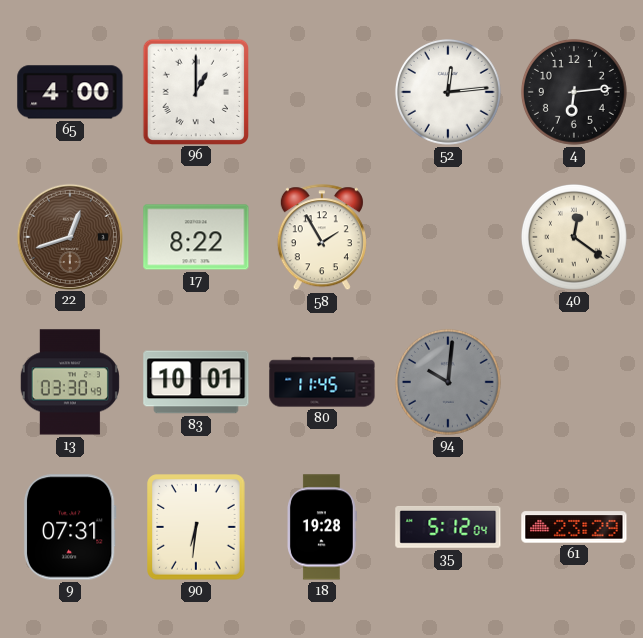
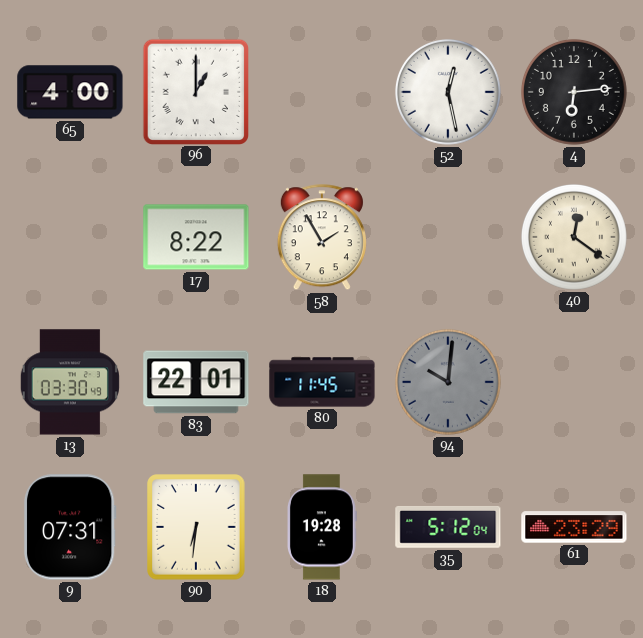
52: 12:14 -> 12:28 (448, 92)
22: 12:42 -> none (69, 236)
83: 10:01 -> 22:01 (196, 382)
